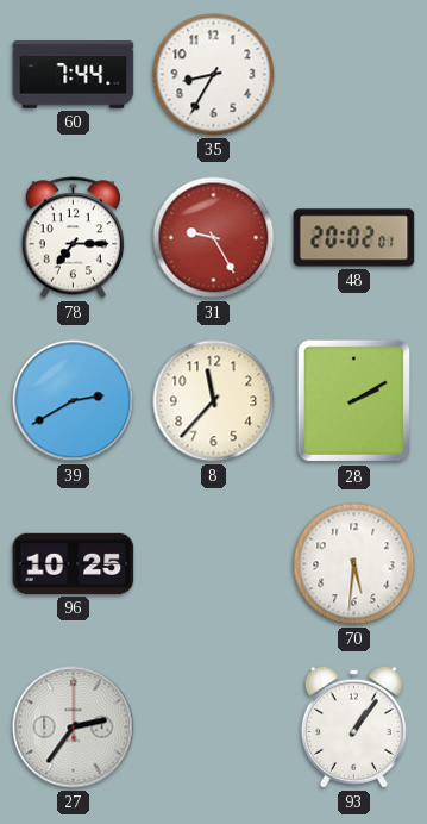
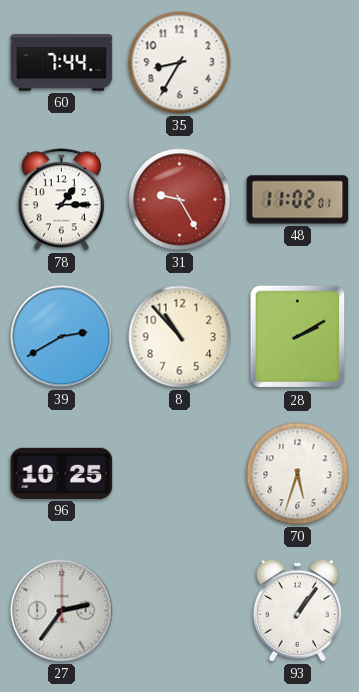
78: 7:15 -> 1:15 (61, 200)
48: 20:02 -> 11:02 (298, 200)
8: 11:37 -> 10:53 (180, 337)
70: 5:31 -> 5:33 (298, 474)
